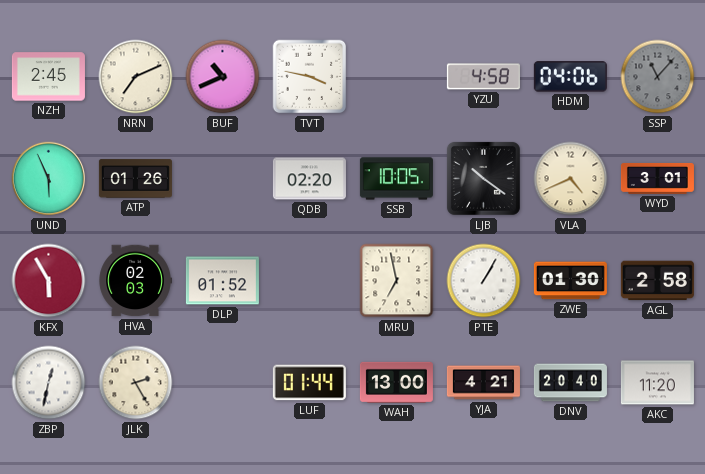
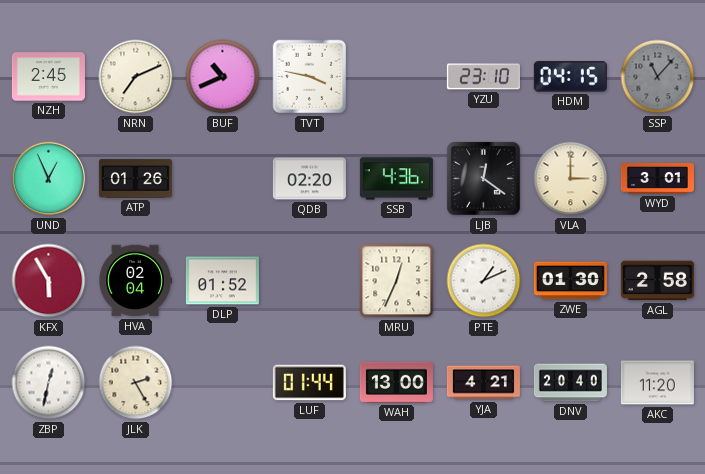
YZU: 4:58 -> 23:10 (483, 77)
HDM: 04:06 -> 04:15 (570, 77)
UND: 5:56 -> 12:56 (49, 179)
SSB: 10:05 -> 4:36 (396, 179)
LJB: 10:21 -> 12:21 (483, 178)
VLA: 4:41 -> 3:00 (571, 179)
HVA: 02:03 -> 02:04 (135, 281)
MRU: 6:58 -> 12:34 (397, 281)
PTE: 1:05 -> 1:11 (484, 281)
